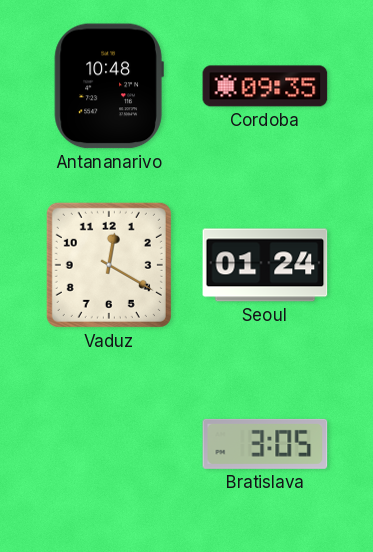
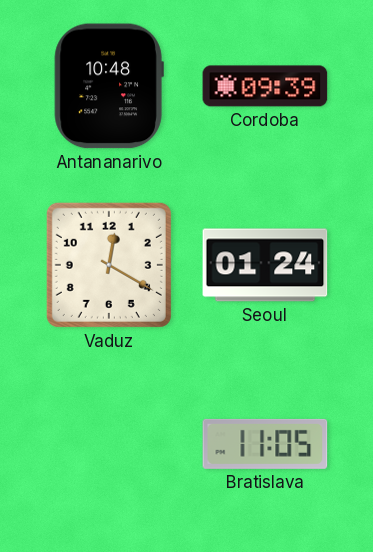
Cordoba: 09:35 -> 09:39 (265, 86)
Bratislava: 3:05 -> 11:05 (265, 444)
